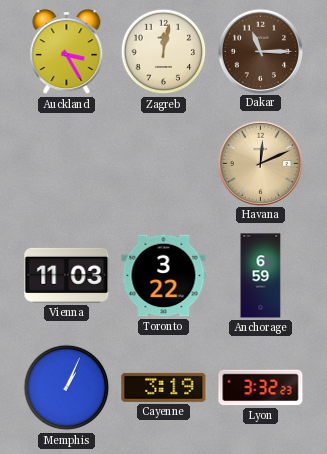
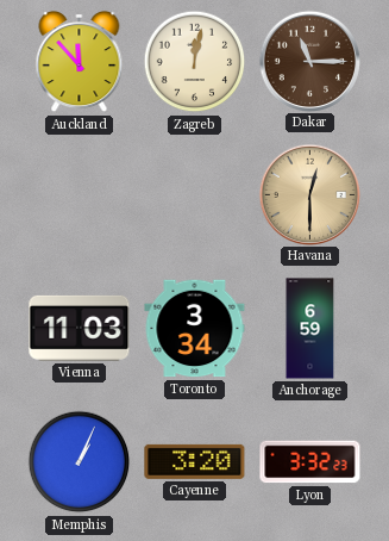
Auckland: 3:25 -> 11:53 (80, 62)
Havana: 12:11 -> 12:30 (309, 194)
Toronto: 3:22 -> 3:34 (195, 329)
Cayenne: 3:19 -> 3:20 (195, 461)
